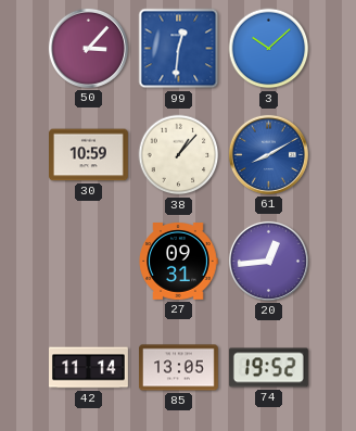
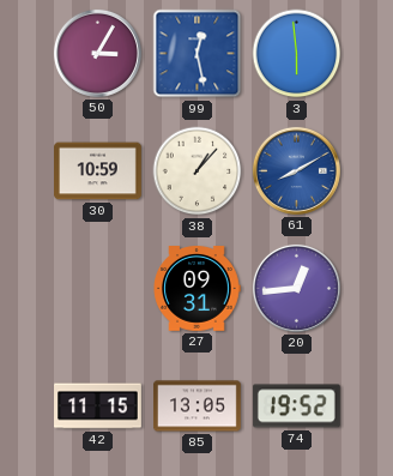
50: 3:07 -> 3:05 (97, 53)
99: 12:31 -> 12:28 (198, 54)
3: 10:08 -> 5:59 (297, 54)
42: 11:14 -> 11:15 (98, 406)
